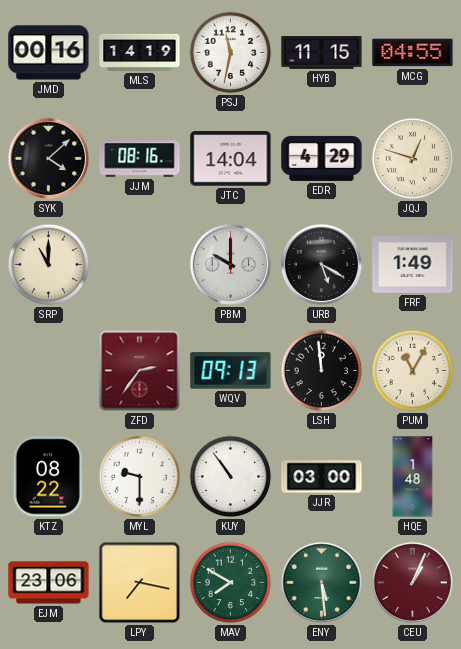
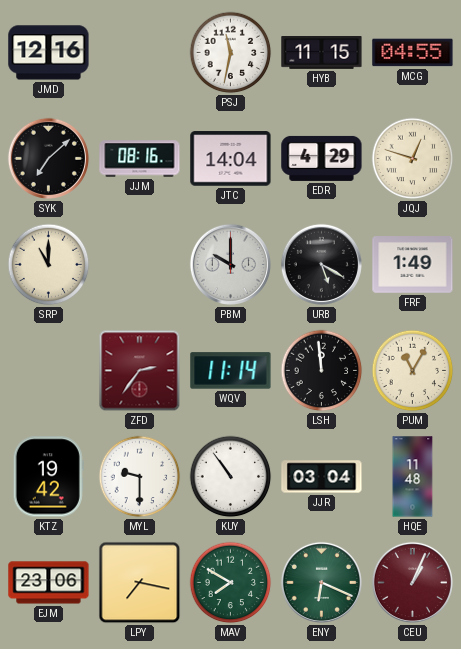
JMD: 00:16 -> 12:16 (49, 53)
MLS: 14:19 -> none (140, 52)
SYK: 4:08 -> 7:08 (48, 158)
WQV: 09:13 -> 11:14 (231, 371)
KTZ: 08:22 -> 19:42 (48, 477)
JJR: 03:00 -> 03:04 (322, 477)
HQE: 1:48 -> 11:48 (413, 477)
ENY: 5:29 -> 6:19 (321, 582)
